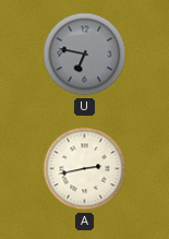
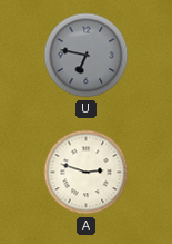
A: 2:43 -> 2:48 (87, 173)
